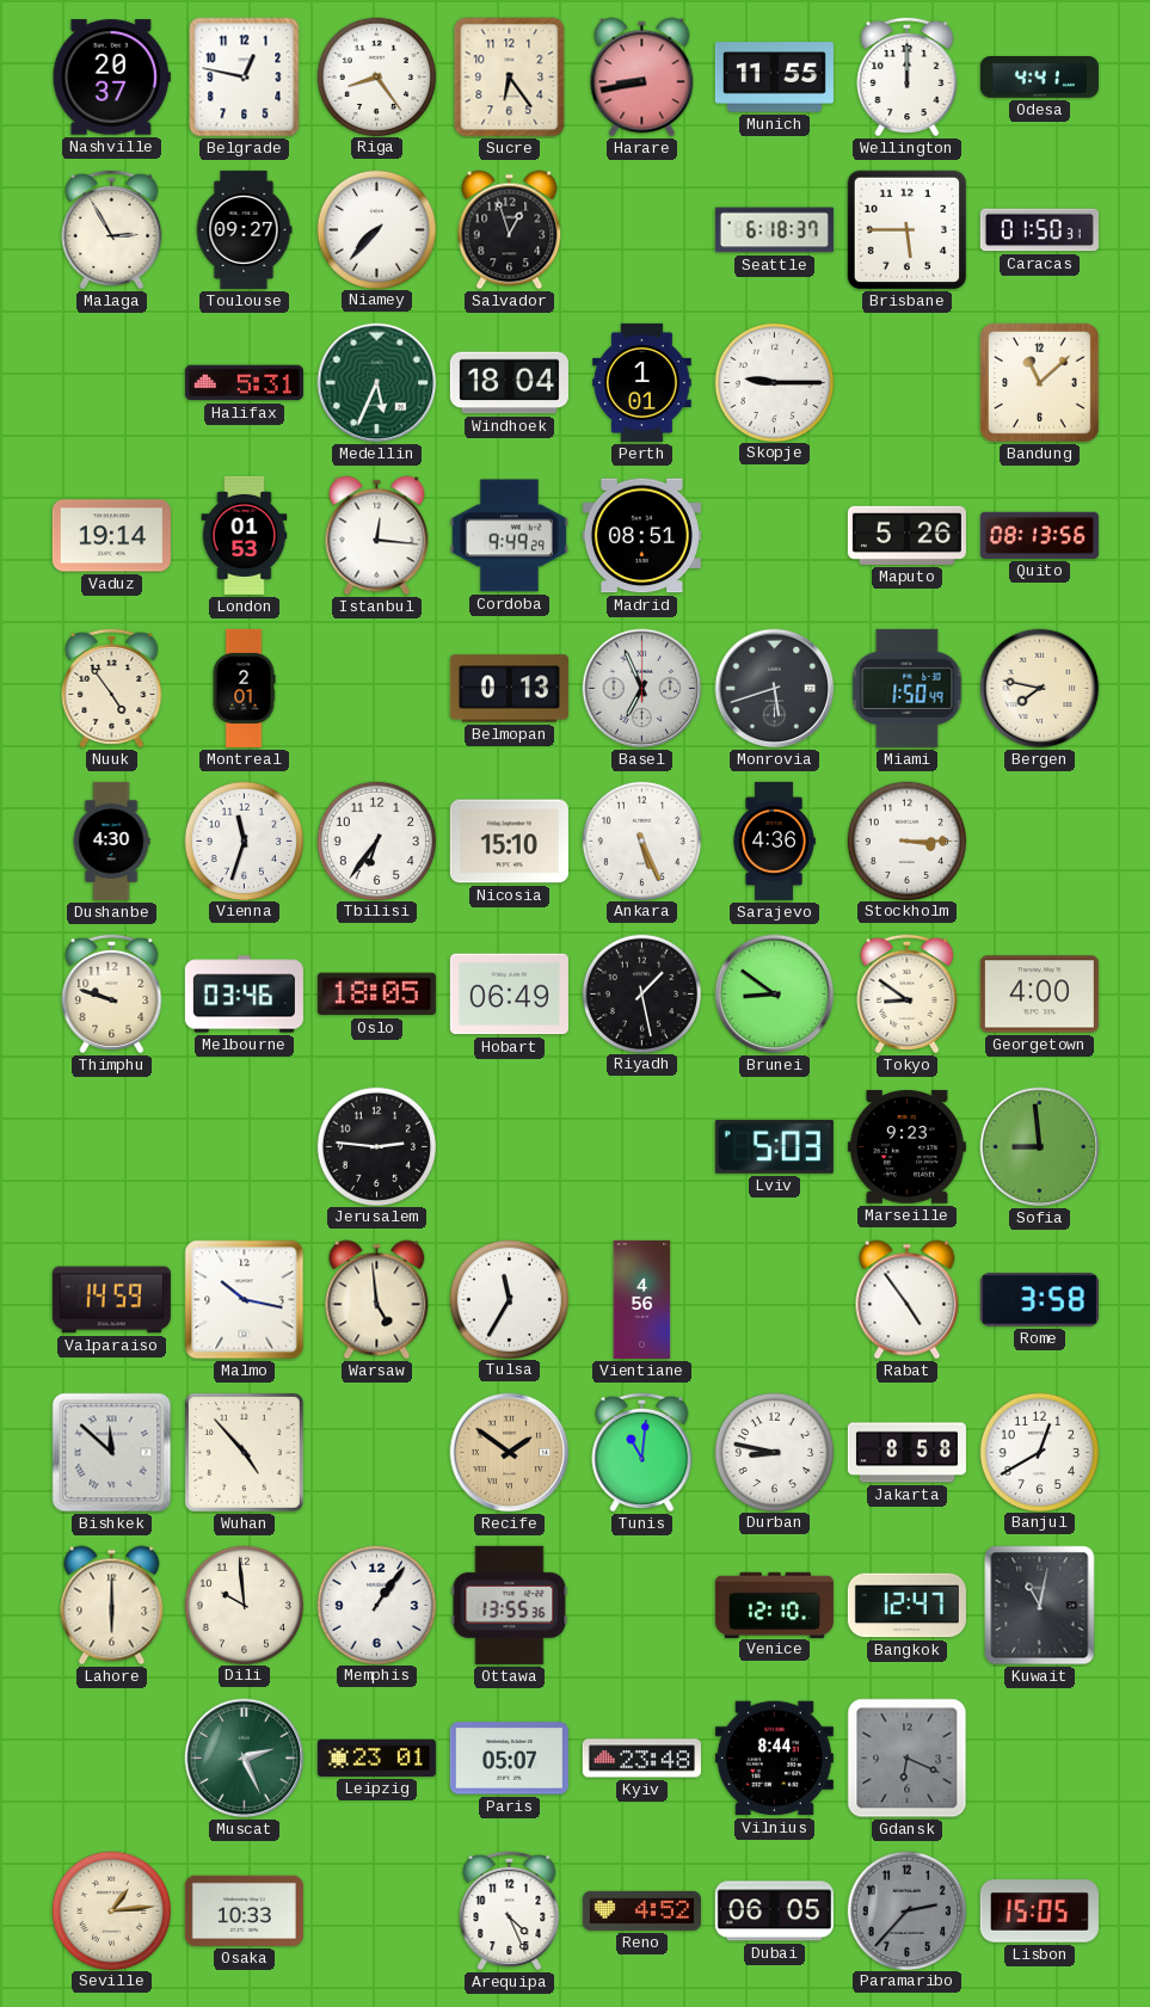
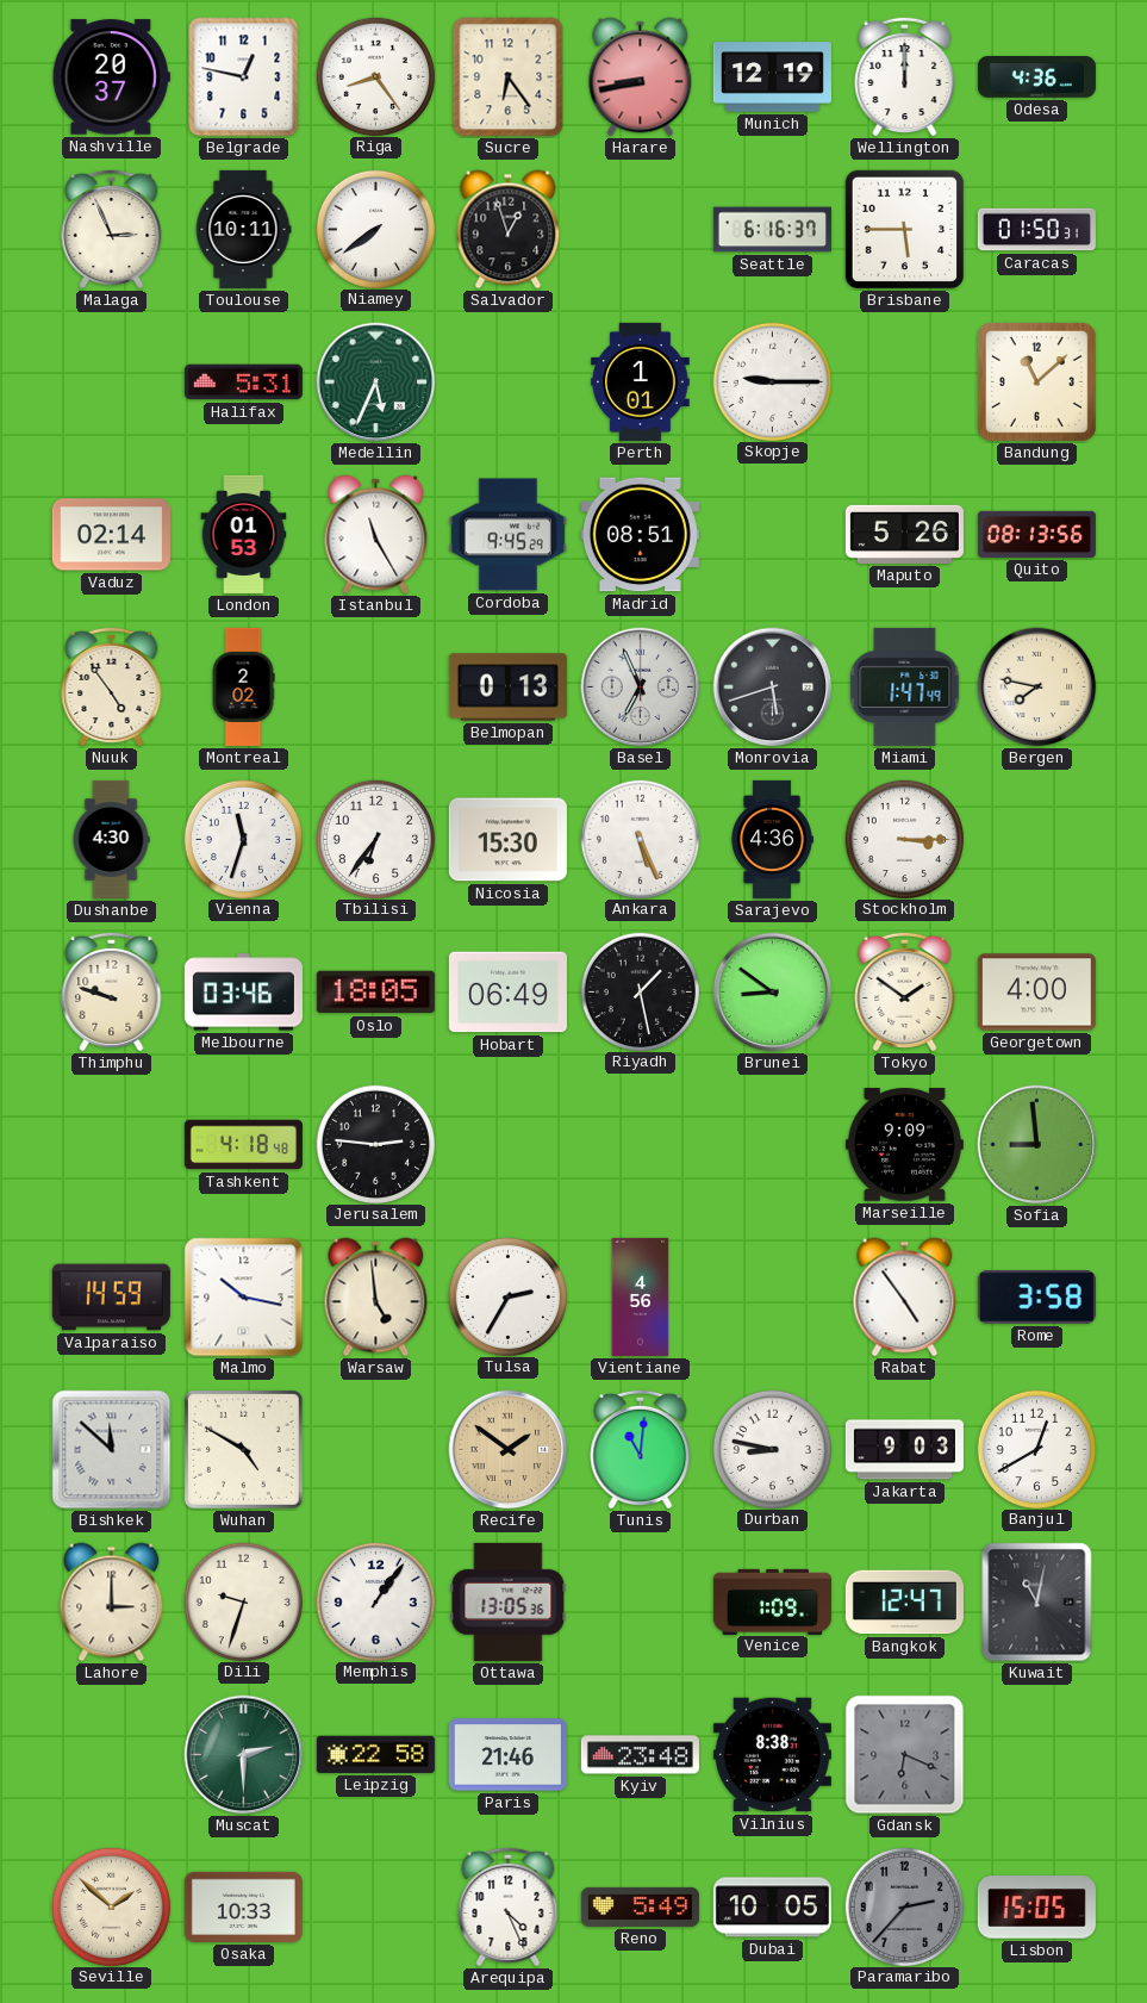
Munich: 11:55 -> 12:19 (772, 77)
Odesa: 4:41 -> 4:36 (1036, 77)
Malaga: 2:55 -> 2:56 (112, 229)
Toulouse: 09:27 -> 10:11 (243, 229)
Niamey: 7:37 -> 7:39 (375, 229)
Seattle: 6:18 -> 6:16 (772, 230)
Windhoek: 18:04 -> none (509, 383)
Vaduz: 19:14 -> 02:14 (111, 535)
Istanbul: 12:16 -> 11:25 (376, 535)
Cordoba: 9:49 -> 9:45 (507, 535)
Montreal: 2:01 -> 2:02 (243, 686)
Miami: 1:50 -> 1:47 (905, 686)
Nicosia: 15:10 -> 15:30 (507, 840)
Tokyo: 8:51 -> 1:51 (905, 991)
Tashkent: none -> 4:18 (243, 1145)
Lviv: 5:03 -> none (774, 1146)
Marseille: 9:23 -> 9:09 (904, 1145)
Tulsa: 11:35 -> 2:35 (507, 1296)
Wuhan: 4:53 -> 4:50 (243, 1449)
Jakarta: 8:58 -> 9:03 (904, 1450)
Lahore: 6:00 -> 3:00 (112, 1603)
Dili: 9:59 -> 9:33 (243, 1601)
Ottawa: 13:55 -> 13:05 (509, 1601)
Venice: 12:10 -> 1:09 (772, 1601)
Muscat: 2:26 -> 2:30 (244, 1755)
Leipzig: 23:01 -> 22:58 (375, 1754)
Paris: 05:07 -> 21:46 (507, 1755)
Vilnius: 8:44 -> 8:38 (772, 1755)
Seville: 1:14 -> 1:52 (111, 1906)
Reno: 4:52 -> 5:49 (640, 1906)
Dubai: 06:05 -> 10:05 (772, 1908)
